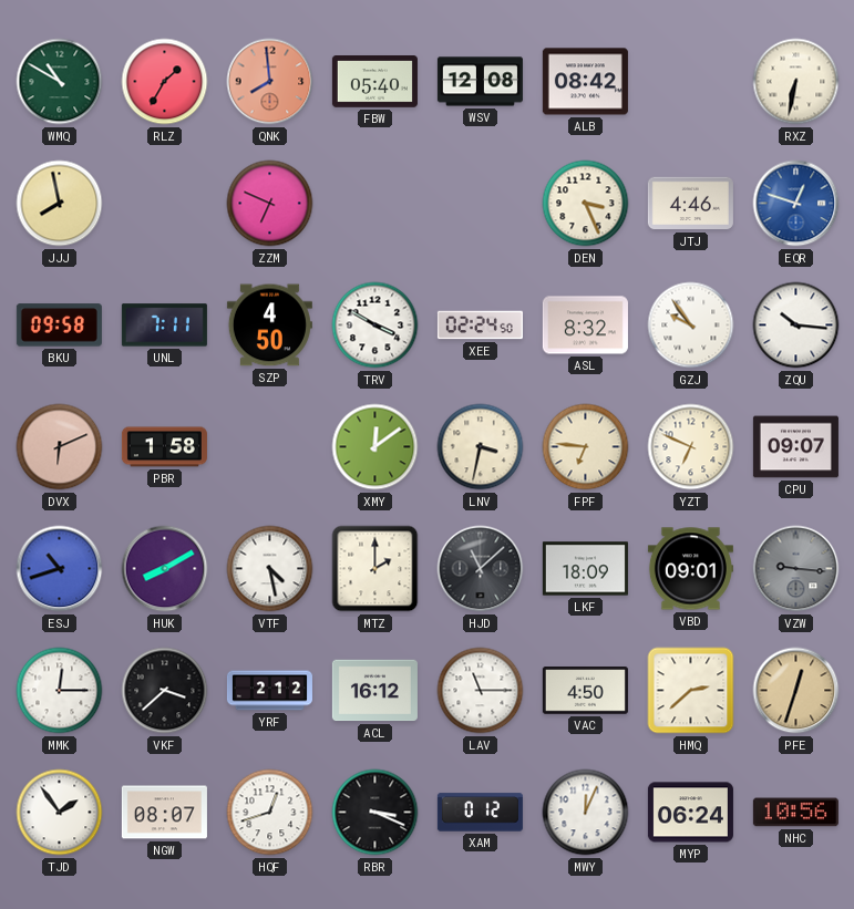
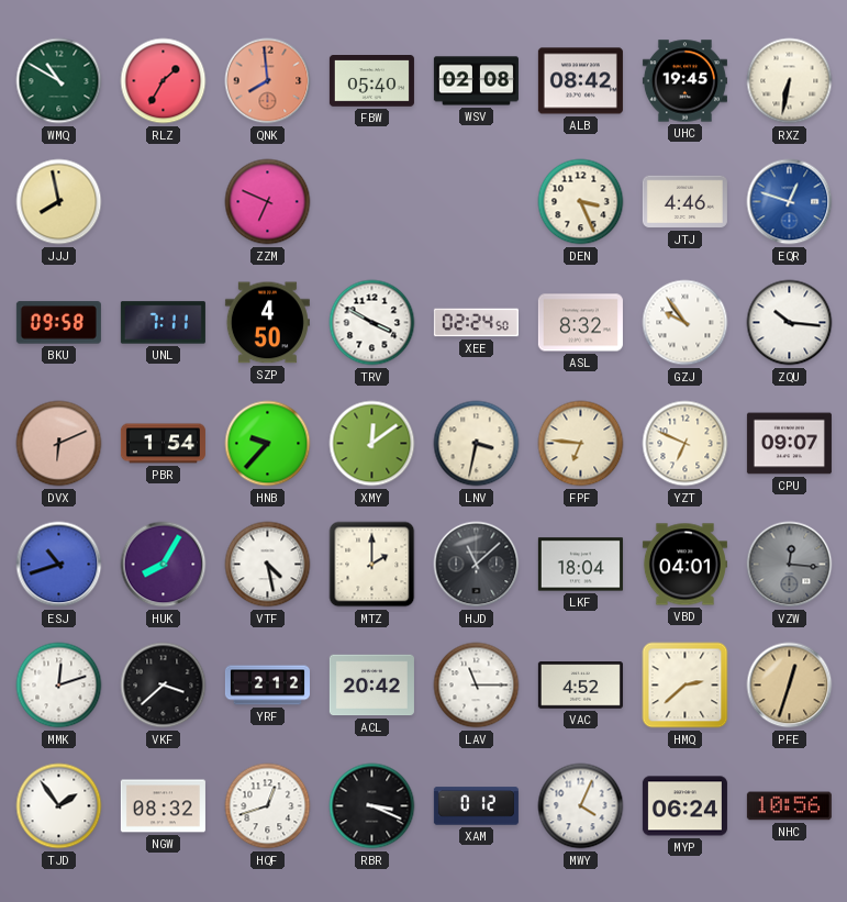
WSV: 12:08 -> 02:08 (476, 81)
UHC: none -> 19:45 (684, 81)
PBR: 1:58 -> 1:54 (163, 444)
HNB: none -> 9:37 (268, 444)
HUK: 8:10 -> 8:05 (164, 565)
LKF: 18:09 -> 18:04 (580, 565)
VBD: 09:01 -> 04:01 (684, 565)
VZW: 9:16 -> 12:16 (790, 565)
MMK: 12:15 -> 12:12 (59, 686)
ACL: 16:12 -> 20:42 (371, 686)
VAC: 4:50 -> 4:52 (580, 686)
NGW: 08:07 -> 08:32 (163, 806)
MWY: 12:04 -> 4:04 (581, 806)
